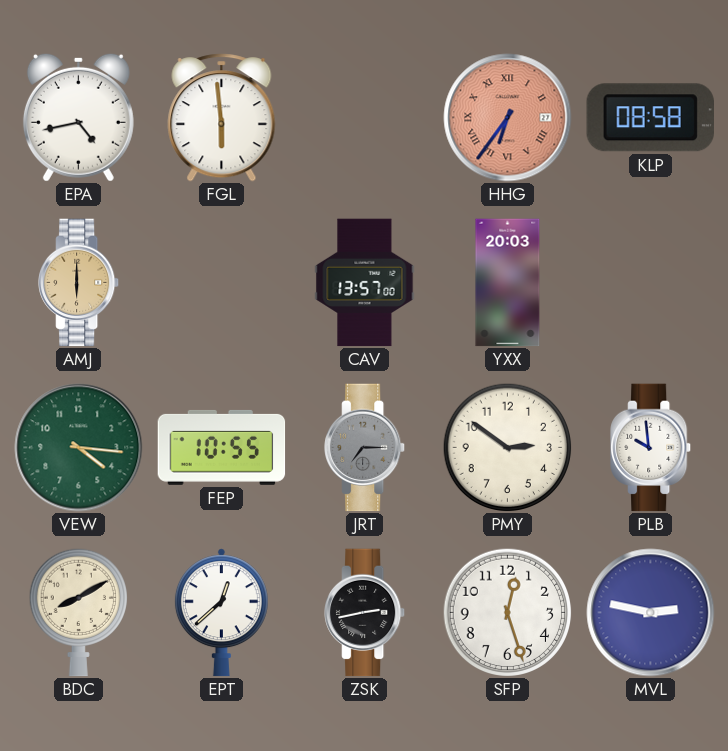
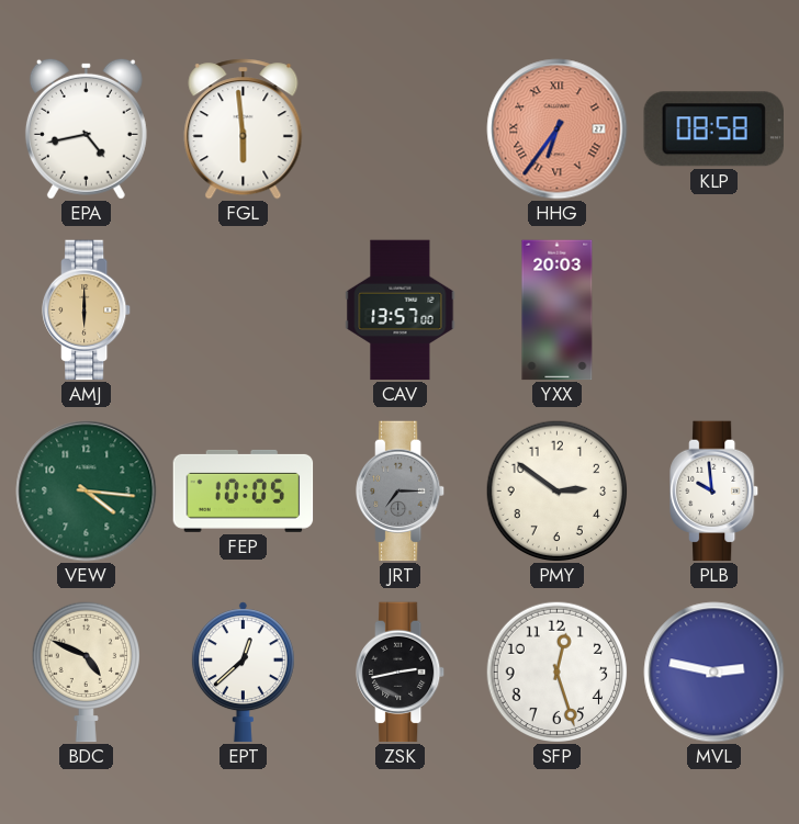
FEP: 10:55 -> 10:05 (244, 490)
BDC: 8:10 -> 4:49 (86, 671)
